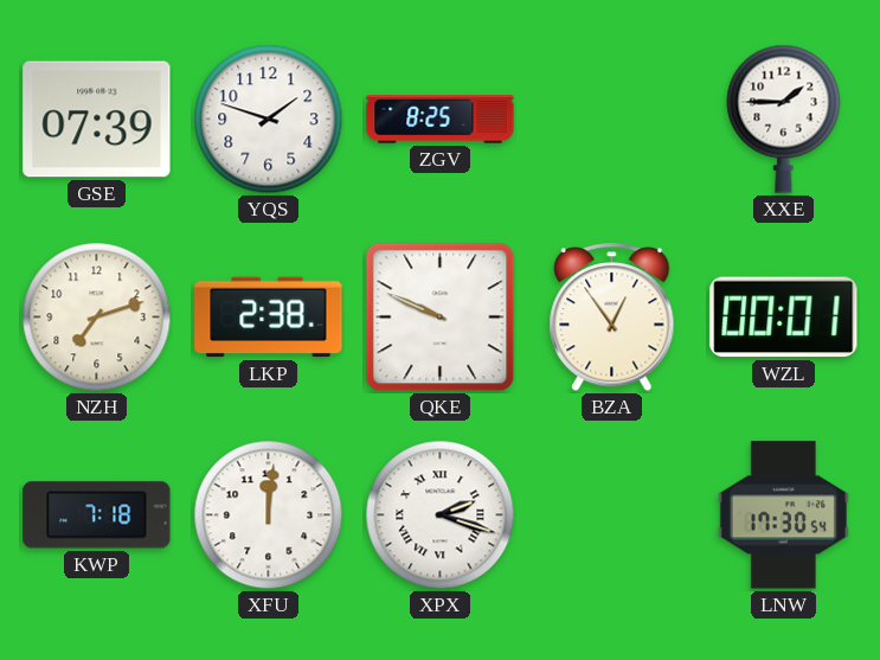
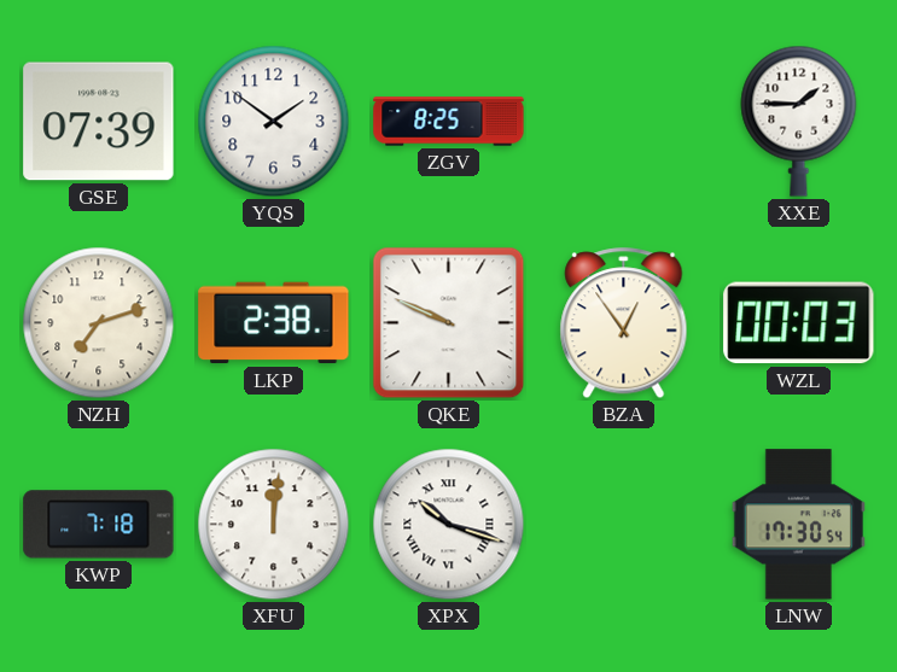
YQS: 1:48 -> 1:51 (274, 122)
WZL: 00:01 -> 00:03 (799, 323)
XPX: 2:18 -> 10:18 (449, 525)
